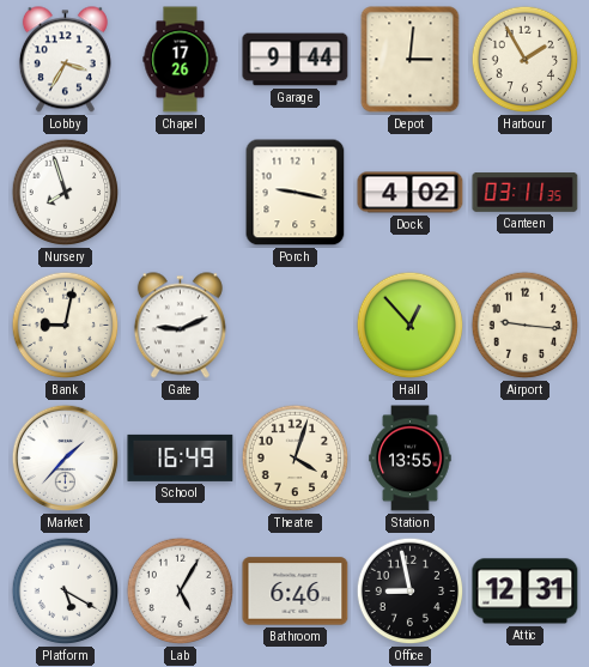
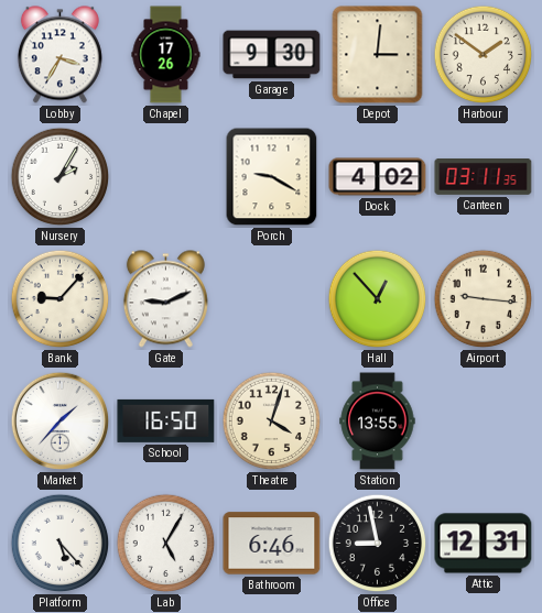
Garage: 9:44 -> 9:30 (272, 55)
Harbour: 1:55 -> 1:51 (484, 55)
Nursery: 7:57 -> 2:05 (61, 177)
Porch: 9:17 -> 9:20 (272, 177)
Bank: 9:02 -> 9:07 (61, 299)
School: 16:49 -> 16:50 (166, 420)
Platform: 5:20 -> 5:23 (61, 544)
